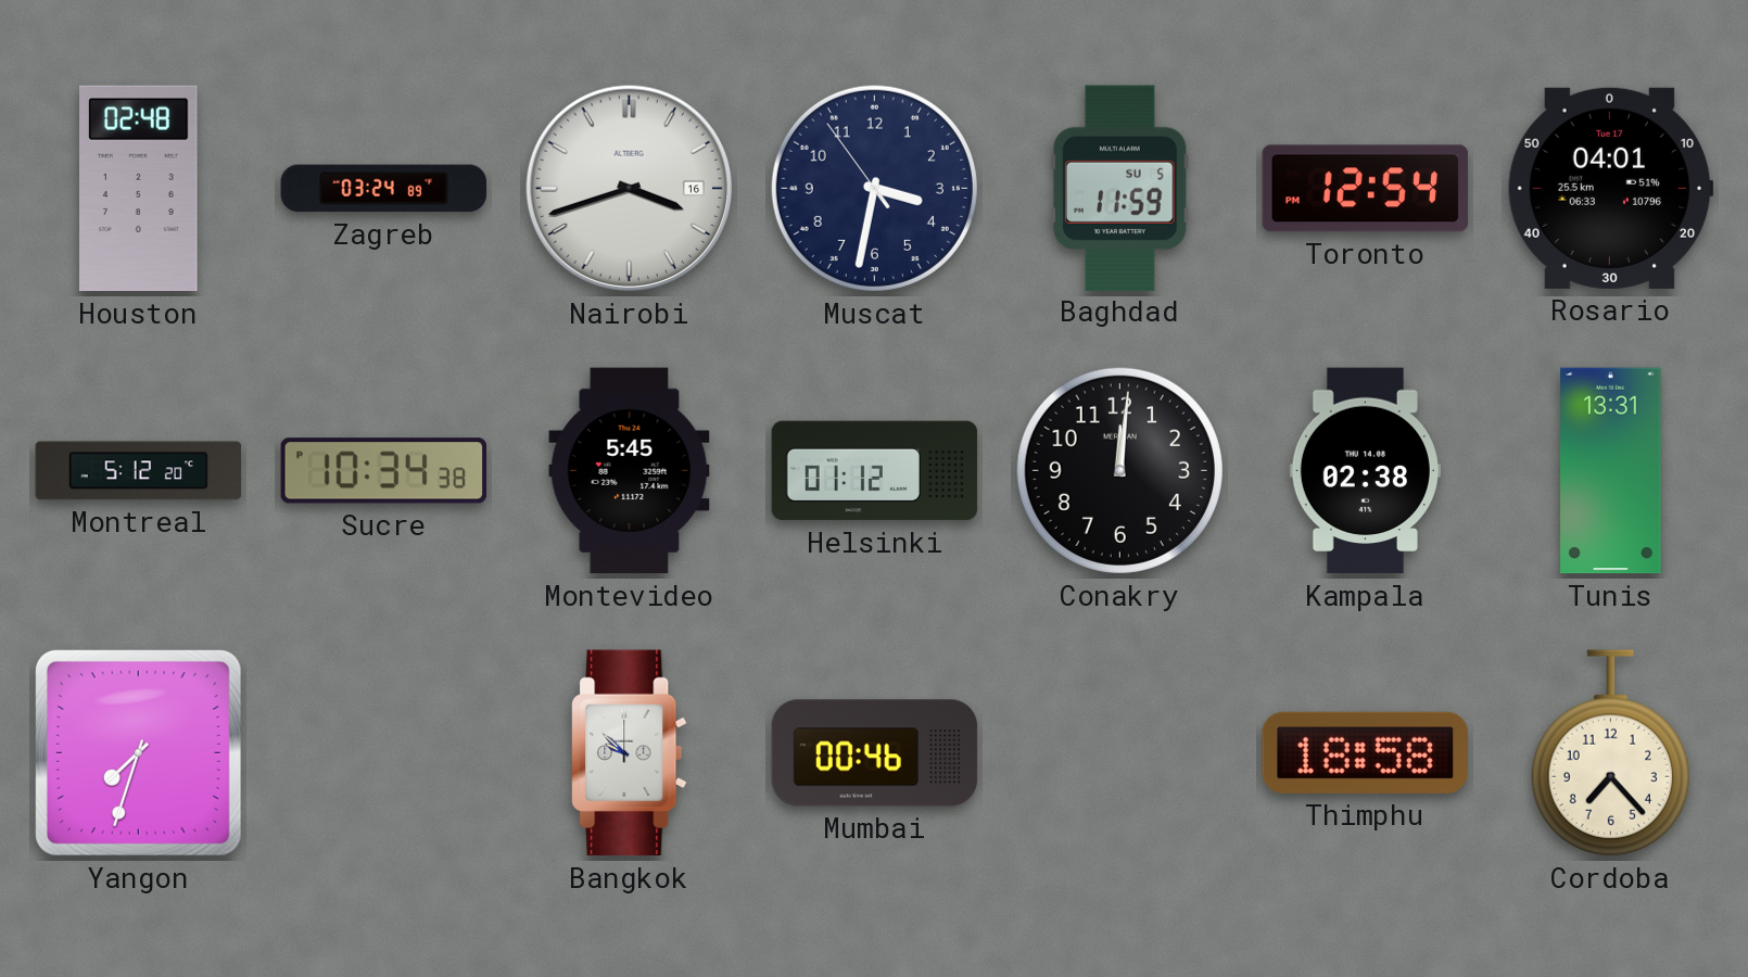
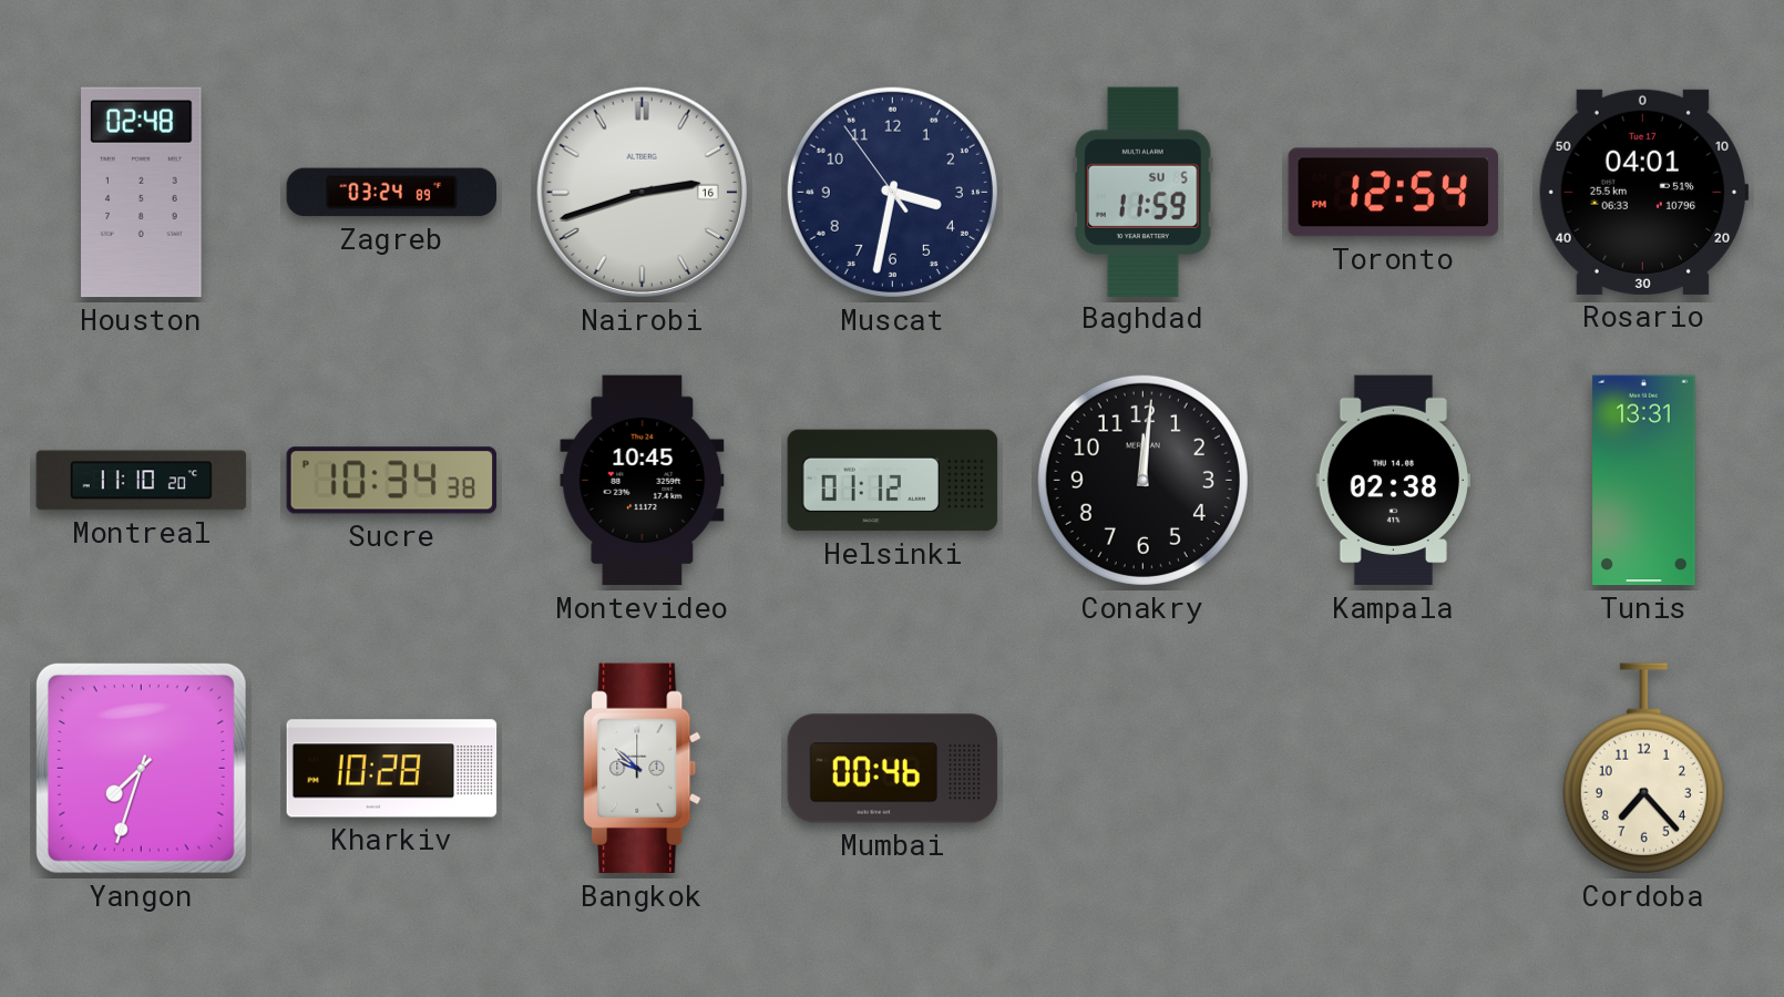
Nairobi: 3:42 -> 2:42 (643, 193)
Montreal: 5:12 -> 11:10 (142, 481)
Montevideo: 5:45 -> 10:45 (643, 481)
Kharkiv: none -> 10:28 (392, 769)
Thimphu: 18:58 -> none (1365, 752)
